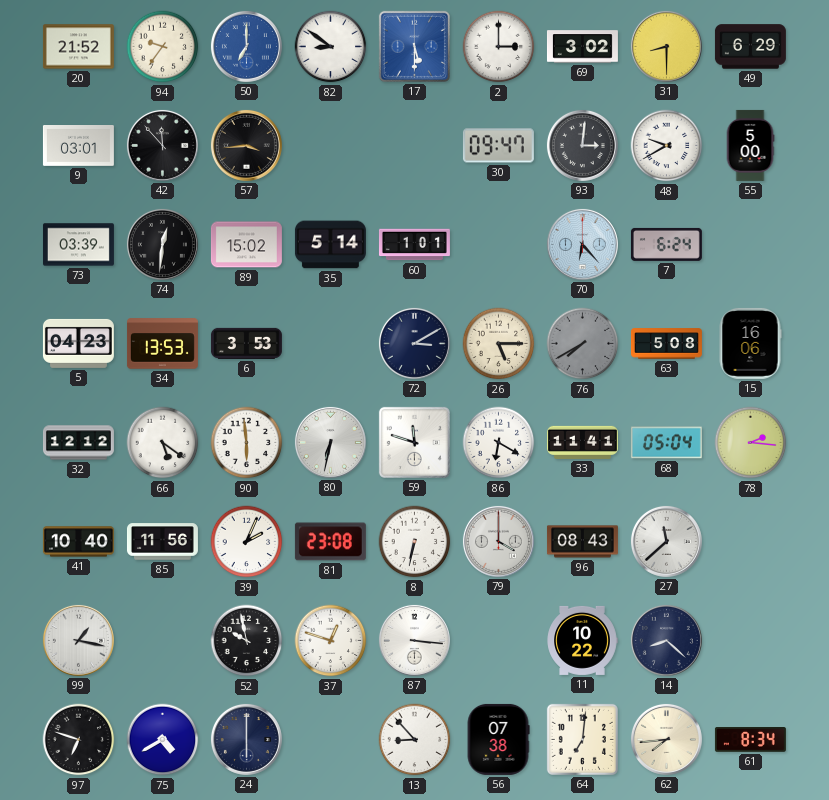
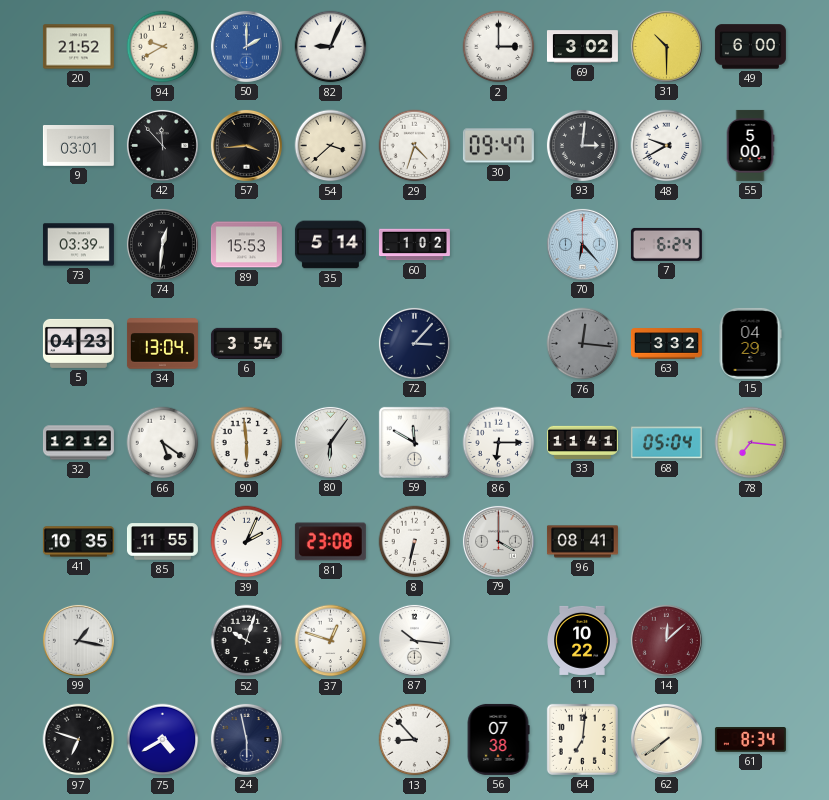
94: 9:36 -> 9:40 (163, 47)
50: 7:00 -> 2:00 (246, 46)
82: 8:51 -> 9:04 (331, 47)
17: 5:30 -> none (414, 46)
31: 8:30 -> 10:30 (666, 46)
49: 6:29 -> 6:00 (750, 47)
54: none -> 3:38 (331, 146)
29: none -> 4:33 (415, 146)
89: 15:02 -> 15:53 (246, 245)
60: 1:01 -> 1:02 (414, 245)
34: 13:53 -> 13:04 (162, 344)
6: 3:53 -> 3:54 (246, 343)
72: 3:10 -> 3:07 (414, 343)
26: 5:15 -> none (499, 344)
76: 7:40 -> 12:16 (583, 344)
63: 5:08 -> 3:32 (666, 344)
15: 16:06 -> 04:29 (750, 343)
80: 6:32 -> 6:06 (330, 442)
59: 11:48 -> 11:50 (414, 442)
86: 6:20 -> 6:15 (499, 443)
78: 2:16 -> 7:16 (751, 443)
41: 10:40 -> 10:35 (78, 542)
85: 11:56 -> 11:55 (162, 542)
96: 08:43 -> 08:41 (582, 542)
27: 11:38 -> none (666, 541)
52: 9:58 -> 10:03 (247, 641)
87: 3:16 -> 10:16 (414, 640)
14: 8:22 -> 12:08 (666, 640)
14 dial: navy -> burgundy (666, 640)
24: 6:00 -> 5:58 (246, 739)
62: 7:44 -> 7:39 (666, 739)
